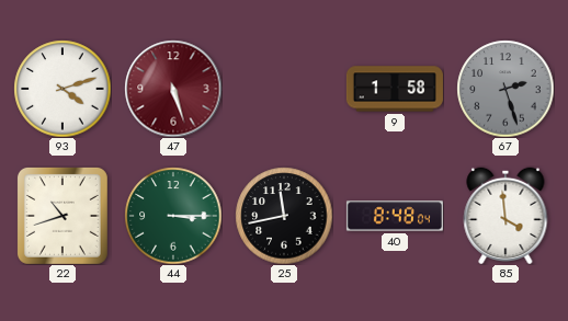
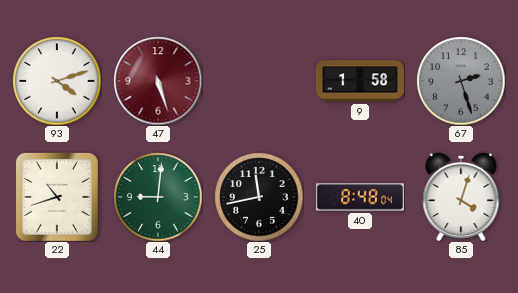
44: 3:15 -> 9:01 (158, 197)
85: 3:59 -> 4:03 (461, 196)
